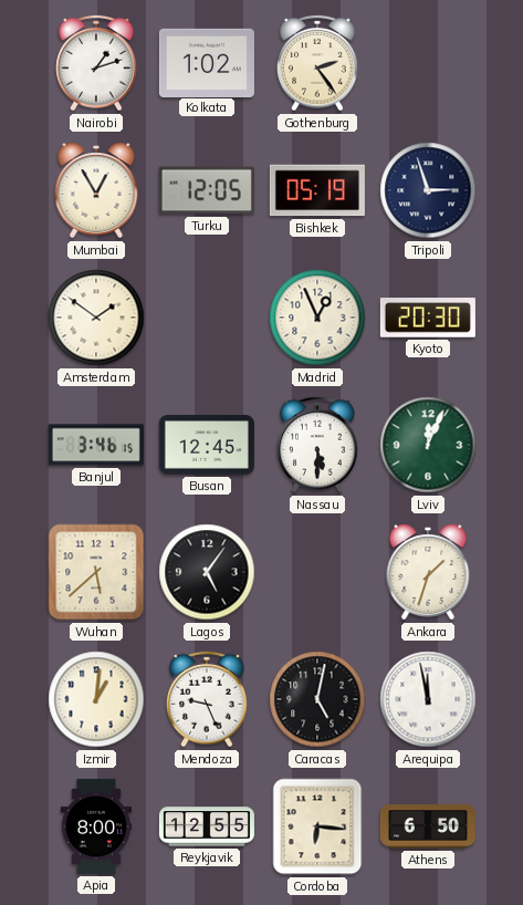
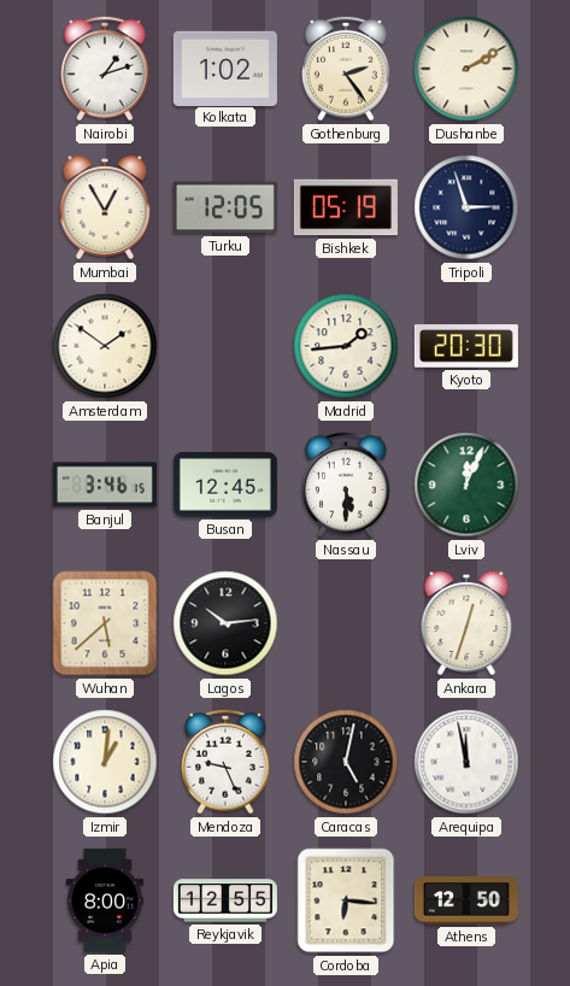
Dushanbe: none -> 2:10 (466, 69)
Madrid: 12:56 -> 1:44 (346, 346)
Lagos: 5:06 -> 10:14 (225, 623)
Ankara: 1:33 -> 12:33 (466, 623)
Athens: 6:50 -> 12:50 (466, 900)
